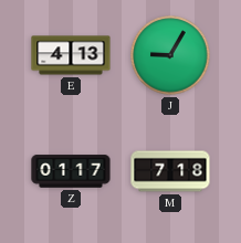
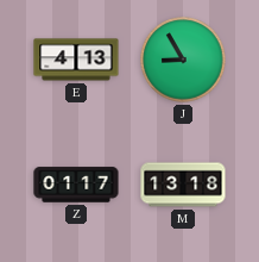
J: 9:05 -> 8:55 (183, 60)
M: 7:18 -> 13:18 (183, 185)
